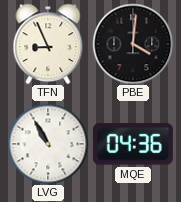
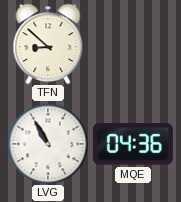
TFN: 8:56 -> 8:52 (48, 44)
PBE: 4:01 -> none (133, 44)
